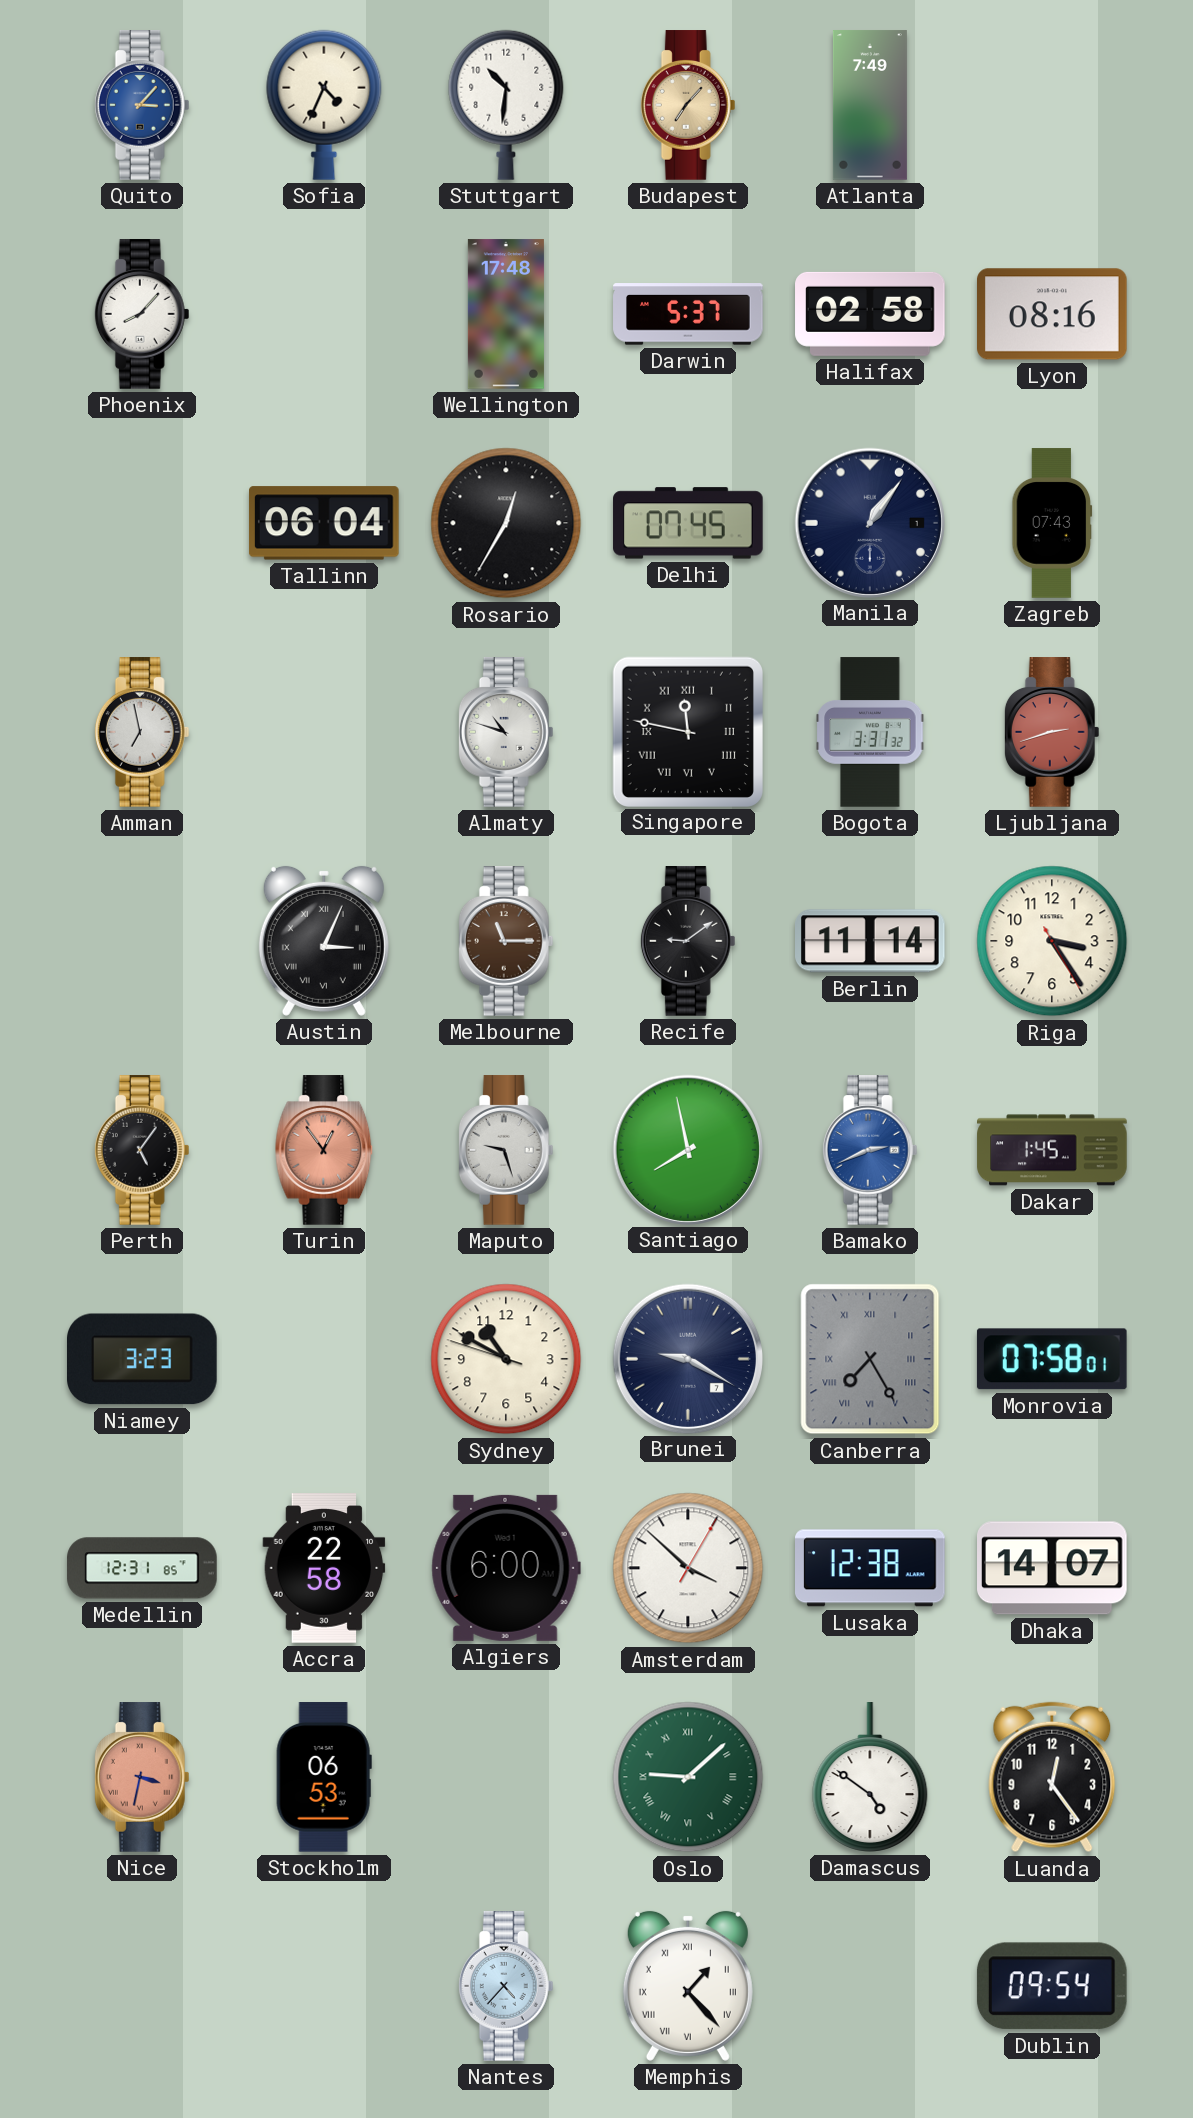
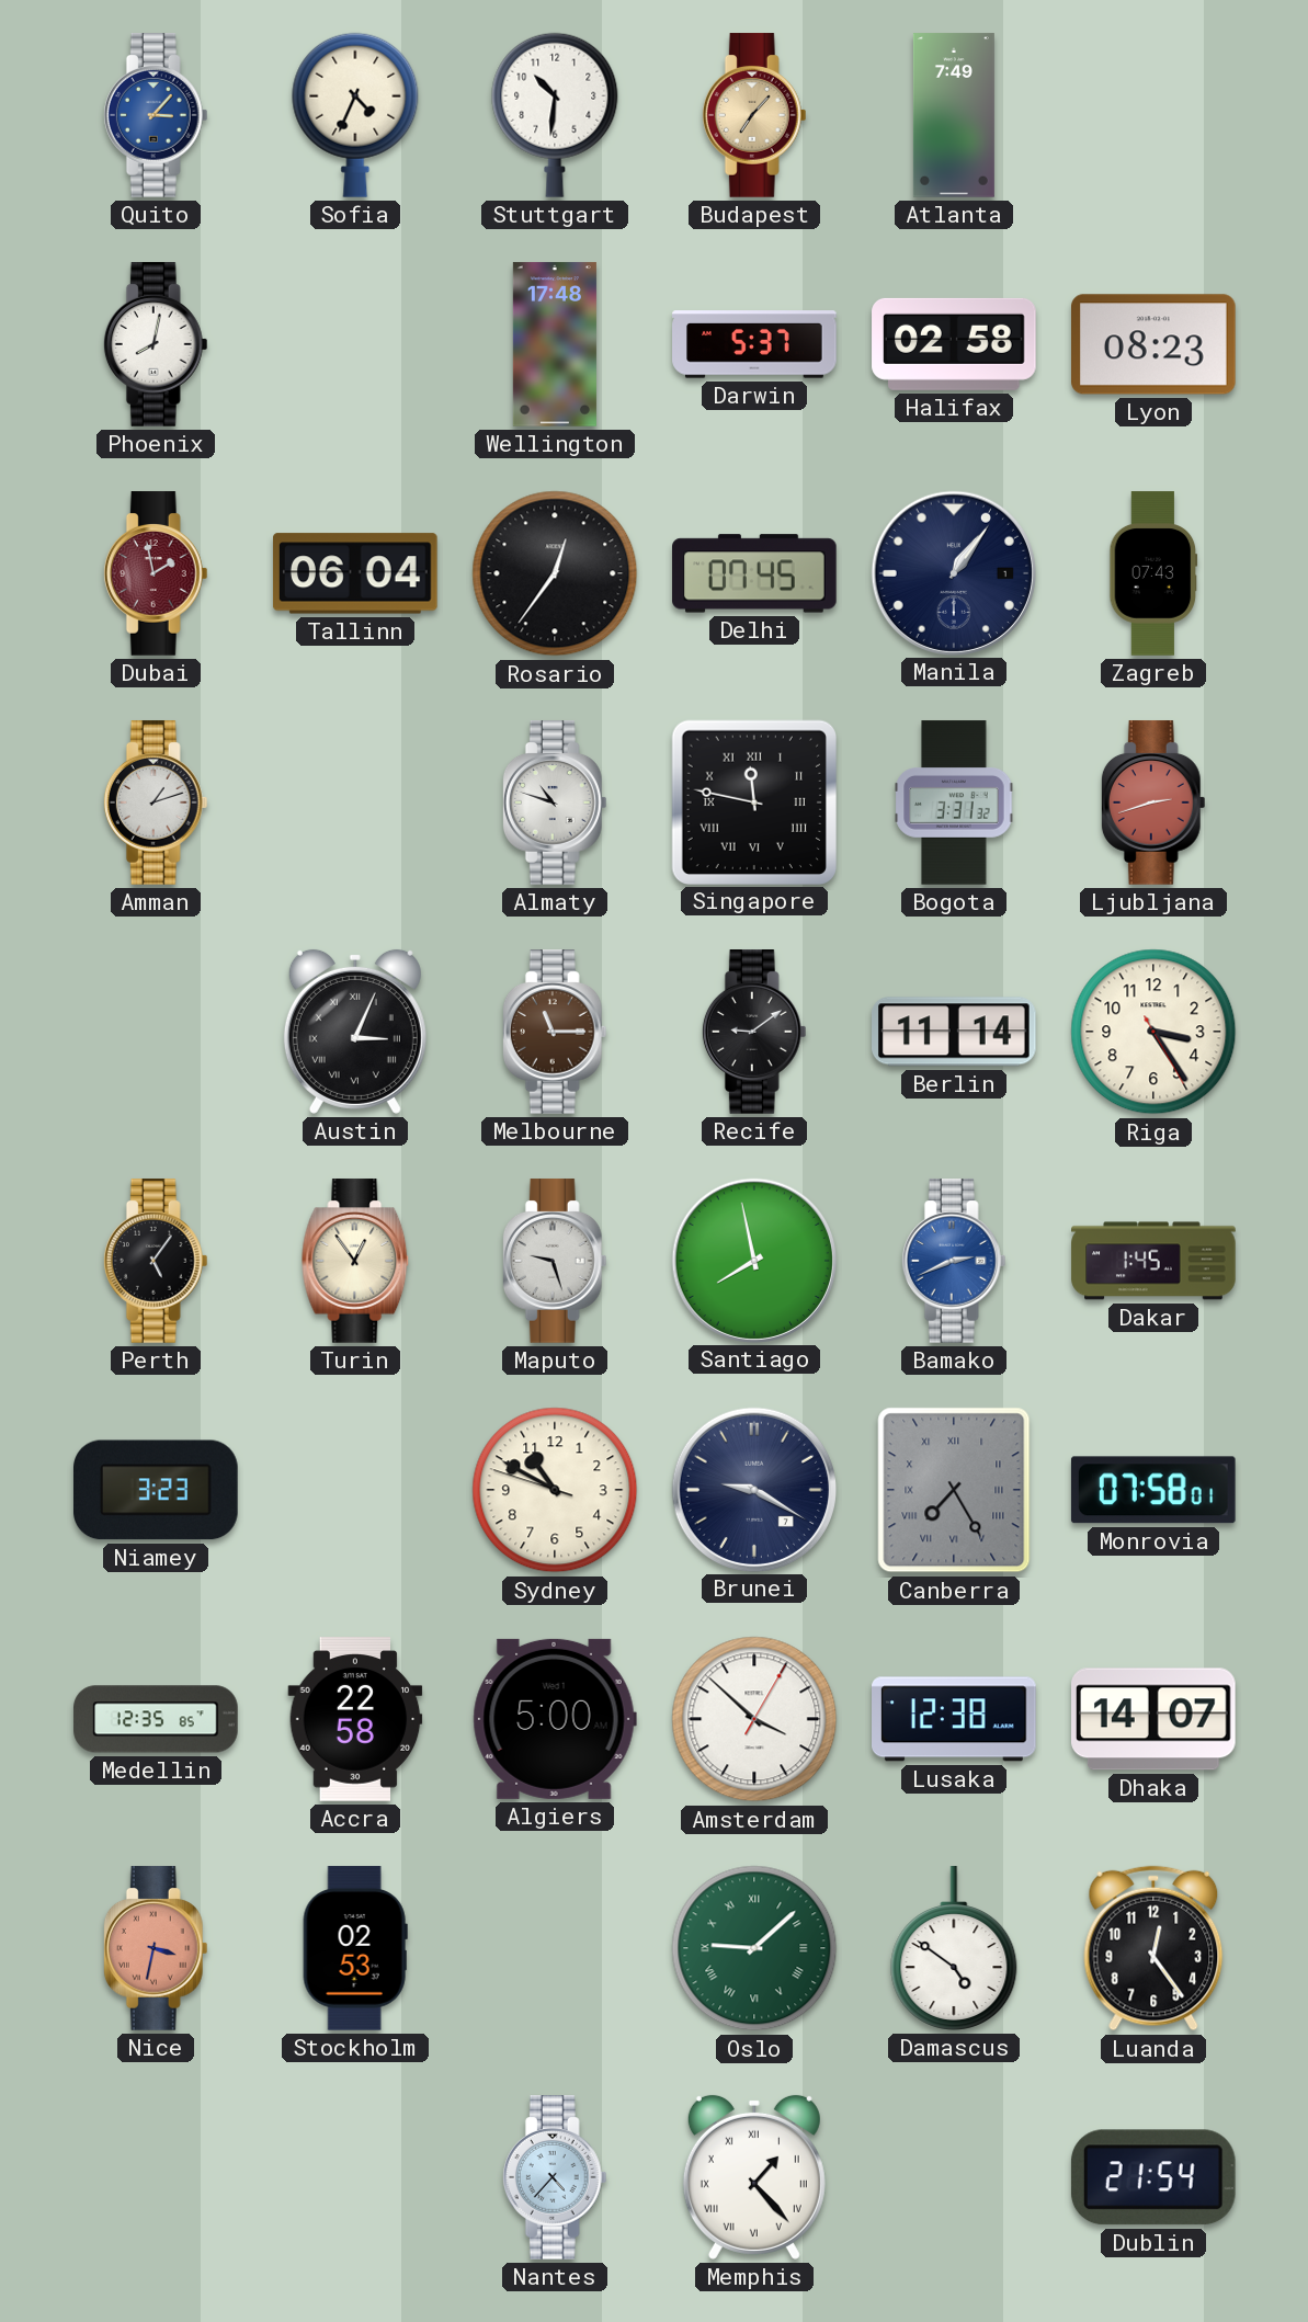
Phoenix: 8:07 -> 8:02 (156, 344)
Lyon: 08:16 -> 08:23 (1155, 344)
Dubai: none -> 1:58 (156, 573)
Rosario: 12:35 -> 12:36 (555, 573)
Amman: 6:58 -> 1:12 (156, 803)
Turin dial: salmon -> cream (355, 1261)
Medellin: 12:31 -> 12:35 (156, 1719)
Algiers: 6:00 -> 5:00 (555, 1719)
Stockholm: 06:53 -> 02:53 (355, 1948)
Dublin: 09:54 -> 21:54 (1153, 2177)
